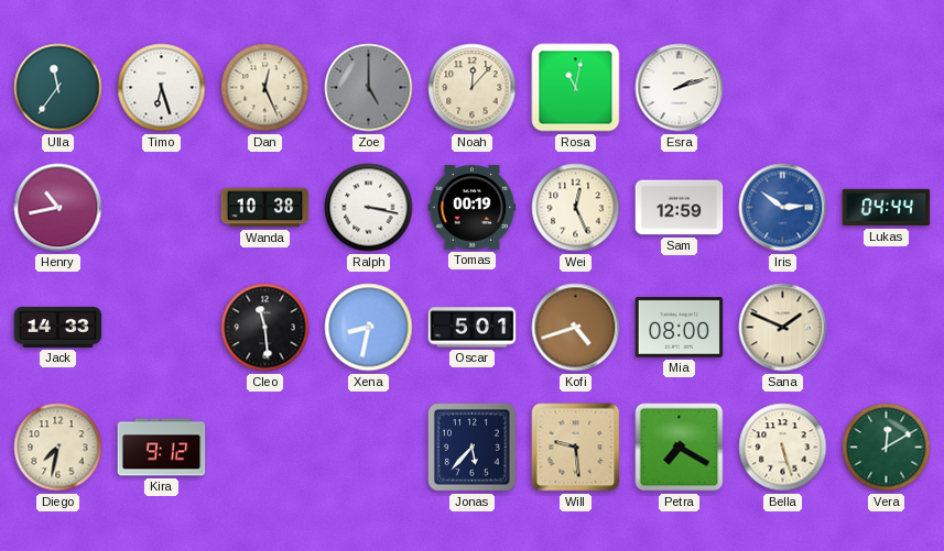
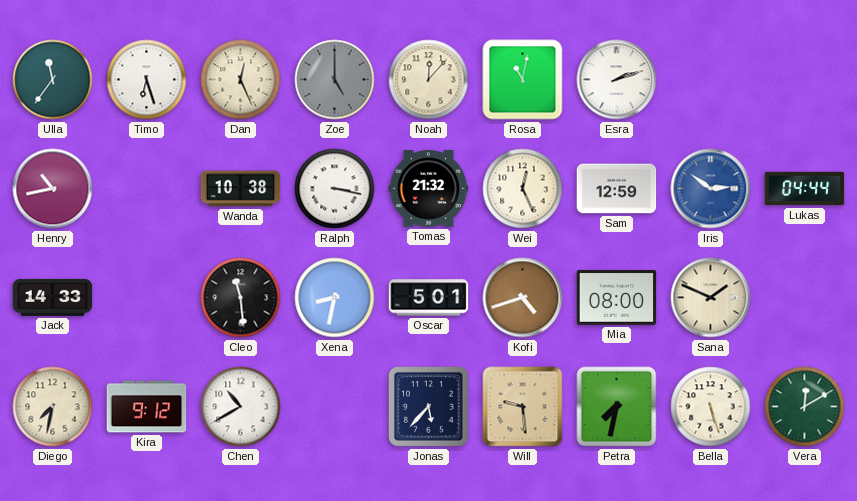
Tomas: 00:19 -> 21:32 (429, 189)
Chen: none -> 10:40 (241, 407)
Petra: 7:20 -> 7:32 (617, 407)
